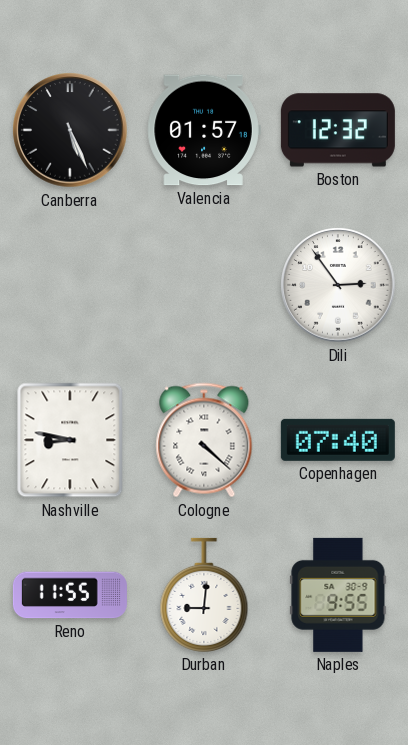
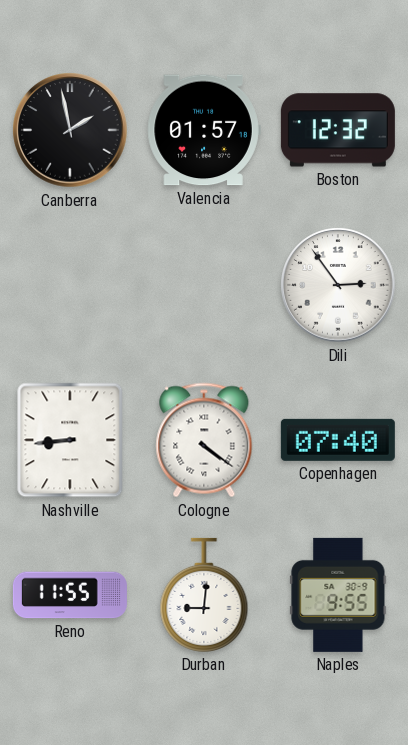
Canberra: 5:26 -> 1:58 (70, 130)
Nashville: 8:47 -> 8:44 (70, 440)
Cologne: 4:22 -> 4:21 (204, 440)
